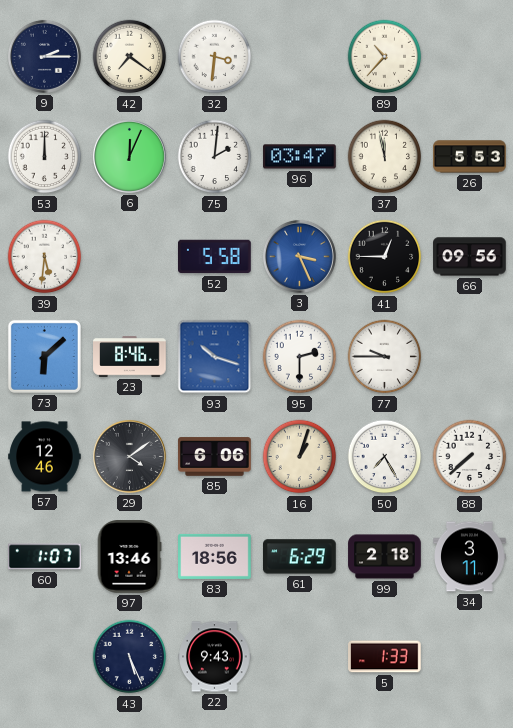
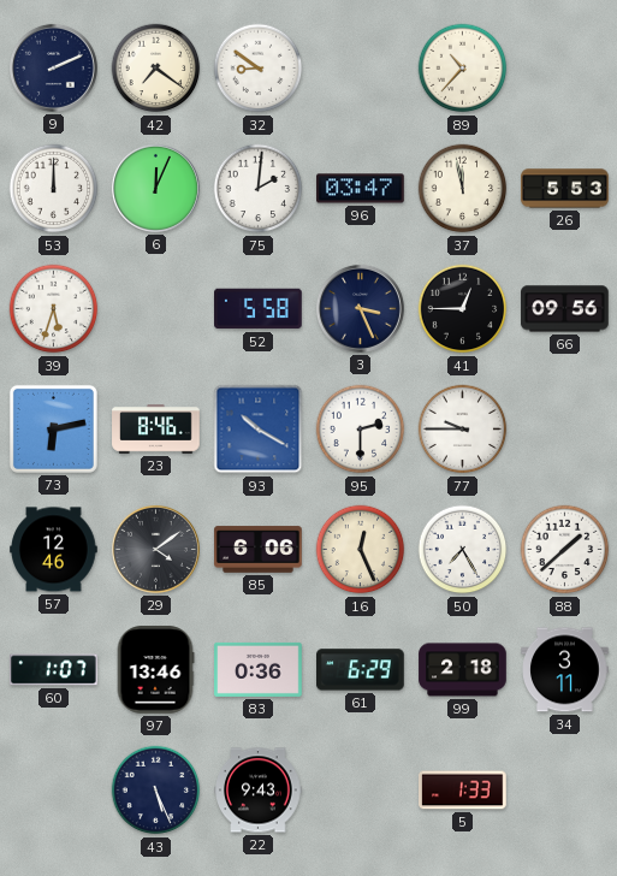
9: 2:15 -> 2:11 (53, 67)
32: 3:31 -> 8:51 (259, 69)
39: 5:31 -> 5:33 (54, 309)
3 dial: blue -> navy (360, 308)
73: 6:08 -> 6:13 (53, 428)
93: 10:18 -> 10:20 (259, 430)
16: 1:03 -> 12:26 (361, 550)
88: 7:38 -> 1:38 (565, 550)
83: 18:56 -> 0:36 (259, 669)
